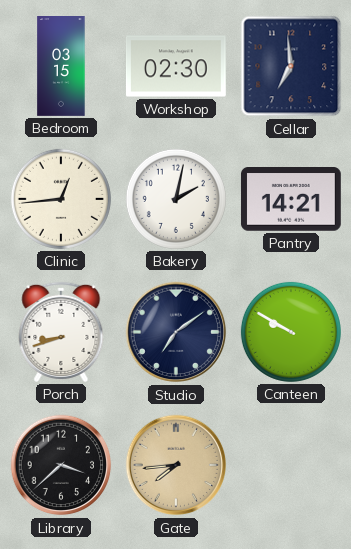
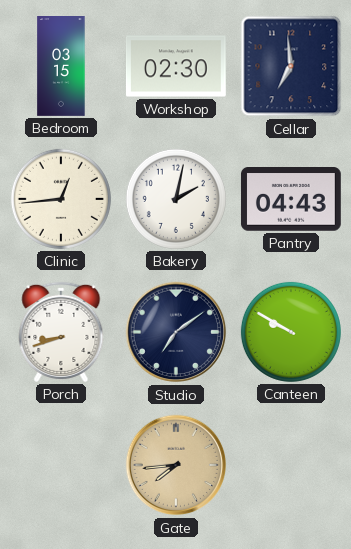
Pantry: 14:21 -> 04:43 (291, 200)
Library: 3:38 -> none (61, 465)
